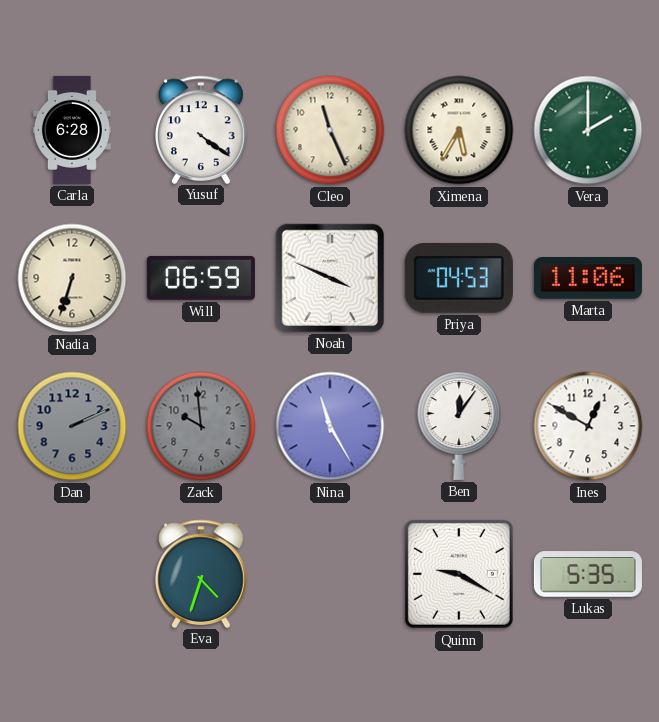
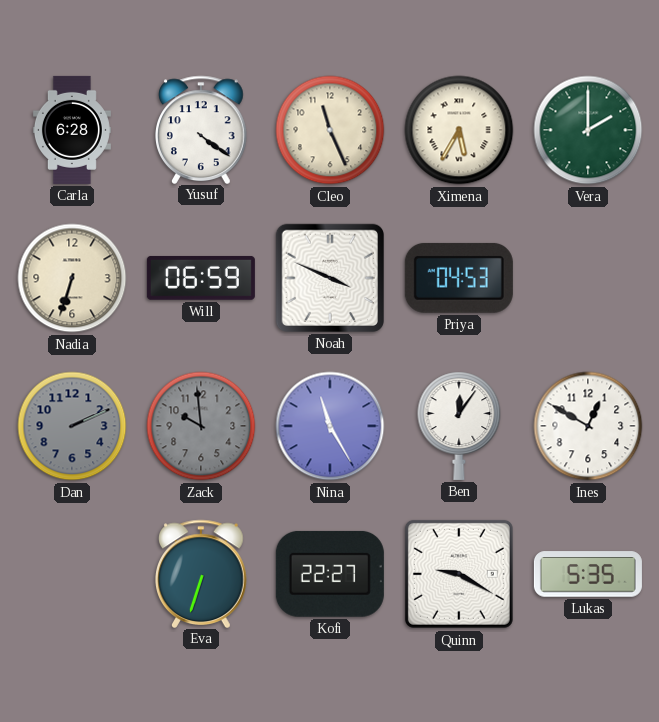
Marta: 11:06 -> none (588, 278)
Eva: 4:33 -> 6:33 (202, 573)
Kofi: none -> 22:27 (330, 574)
